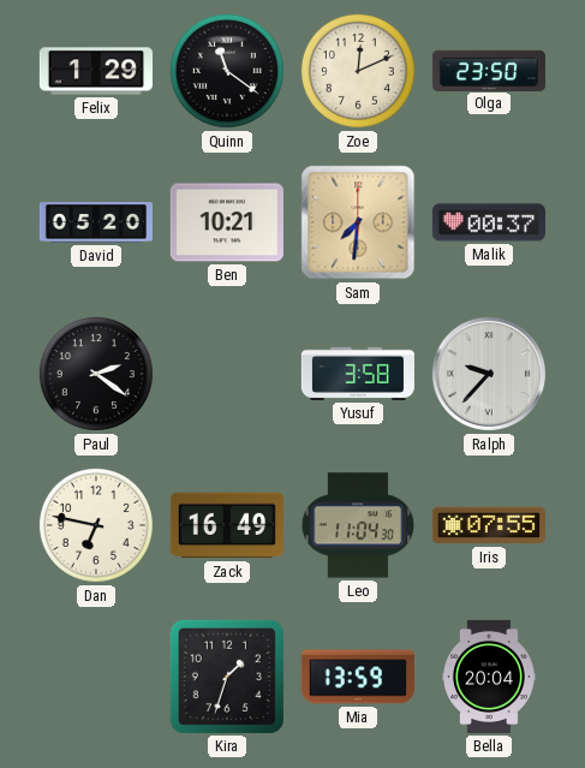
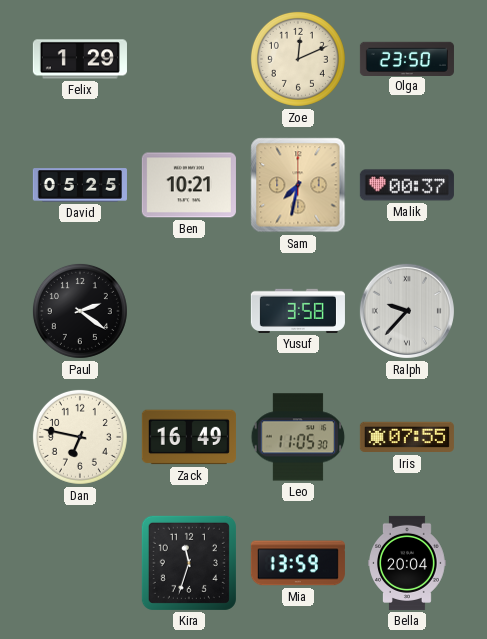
Quinn: 11:21 -> none (227, 71)
David: 05:20 -> 05:25 (80, 185)
Sam: 7:31 -> 7:32 (298, 185)
Leo: 11:04 -> 11:05 (298, 437)
Kira: 1:33 -> 11:33 (189, 563)
